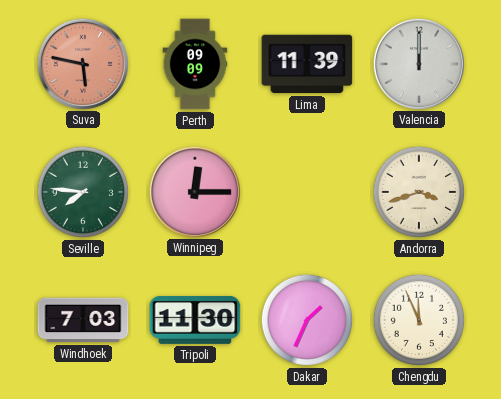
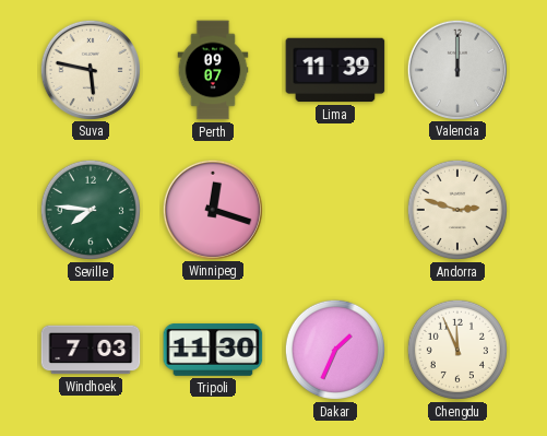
Suva dial: salmon -> cream (90, 69)
Perth: 09:09 -> 09:07 (213, 70)
Winnipeg: 12:15 -> 12:18 (212, 209)
Andorra: 3:42 -> 2:48 (457, 210)
